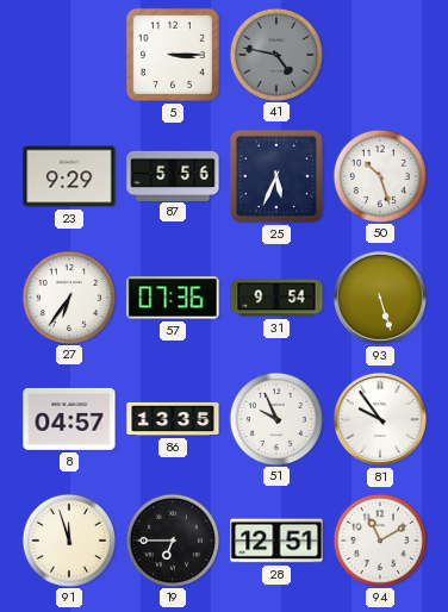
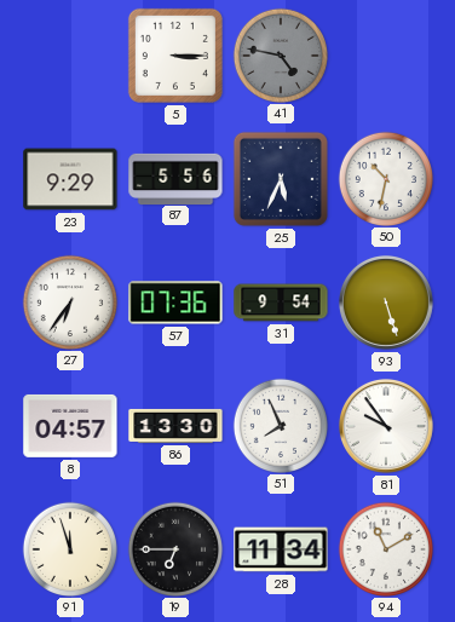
50: 10:27 -> 10:32 (385, 178)
86: 13:35 -> 13:30 (175, 426)
51: 9:56 -> 7:56 (280, 425)
28: 12:51 -> 11:34 (281, 549)
